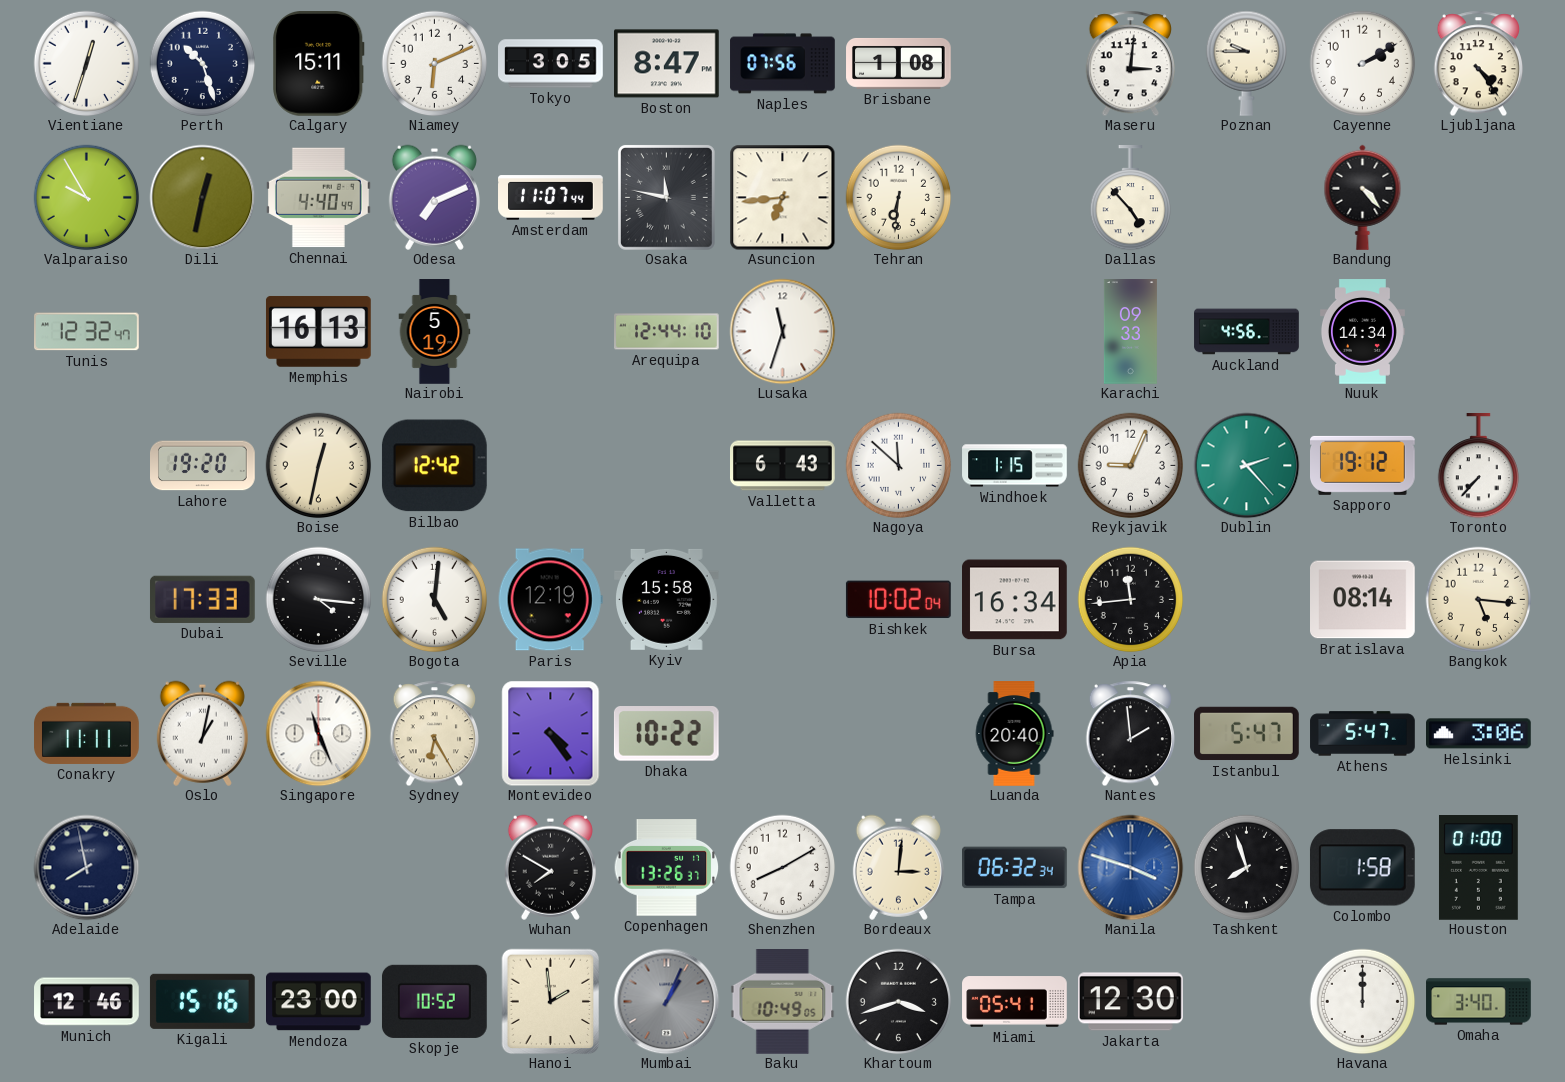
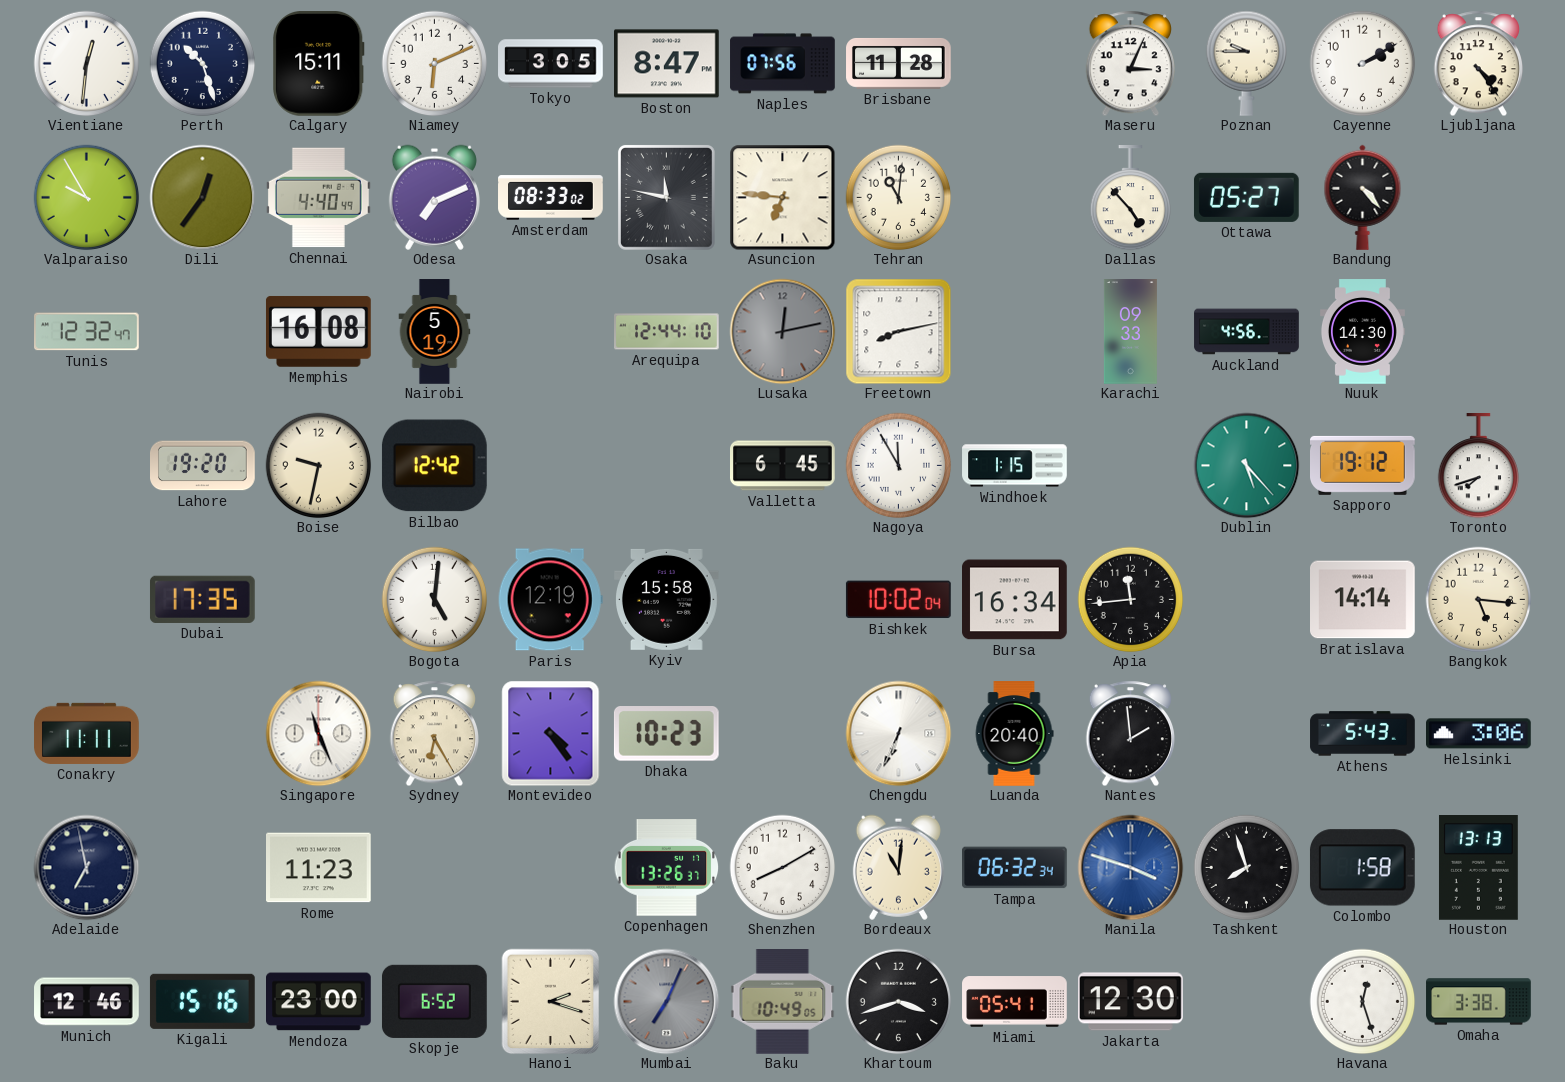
Vientiane: 12:33 -> 12:31 (86, 63)
Brisbane: 1:08 -> 11:28 (899, 64)
Maseru: 3:01 -> 3:04 (1131, 63)
Dili: 12:32 -> 12:36 (202, 197)
Amsterdam: 11:07 -> 08:33 (551, 198)
Asuncion: 6:44 -> 6:46 (782, 197)
Tehran: 6:31 -> 11:01 (898, 197)
Ottawa: none -> 05:27 (1246, 197)
Memphis: 16:13 -> 16:08 (318, 331)
Lusaka: 11:33 -> 12:13 (782, 331)
Lusaka dial: white -> grey (782, 331)
Freetown: none -> 8:13 (898, 331)
Nuuk: 14:34 -> 14:30 (1362, 332)
Boise: 12:32 -> 9:32 (318, 465)
Valletta: 6:43 -> 6:45 (783, 466)
Nagoya: 11:52 -> 11:55 (898, 465)
Reykjavik: 9:04 -> none (1130, 465)
Dublin: 2:23 -> 5:23 (1246, 465)
Toronto: 7:37 -> 7:42 (1478, 466)
Dubai: 17:33 -> 17:35 (202, 599)
Seville: 4:16 -> none (318, 599)
Bratislava: 08:14 -> 14:14 (1363, 600)
Oslo: 1:02 -> none (202, 733)
Dhaka: 10:22 -> 10:23 (666, 734)
Chengdu: none -> 6:34 (898, 733)
Istanbul: 5:47 -> none (1247, 734)
Athens: 5:47 -> 5:43 (1363, 734)
Adelaide: 7:58 -> 6:58 (86, 867)
Rome: none -> 11:23 (319, 868)
Wuhan: 7:50 -> none (550, 867)
Bordeaux: 3:01 -> 11:01 (898, 867)
Houston: 01:00 -> 13:13 (1478, 868)
Skopje: 10:52 -> 6:52 (435, 1001)
Hanoi: 1:59 -> 2:18 (551, 1001)
Mumbai: 1:04 -> 7:04 (666, 1001)
Havana: 12:00 -> 12:27 (1362, 1001)
Omaha: 3:40 -> 3:38 (1479, 1002)
